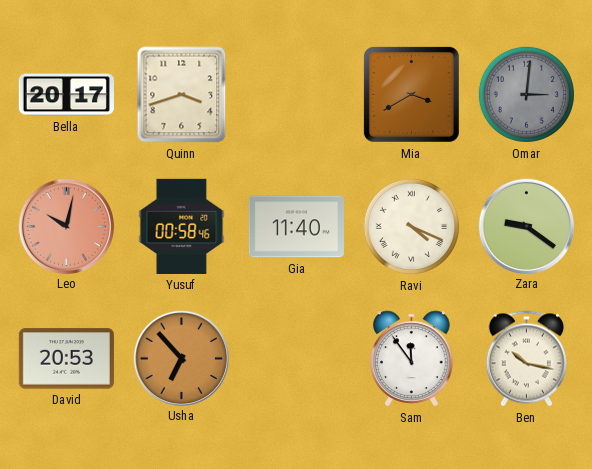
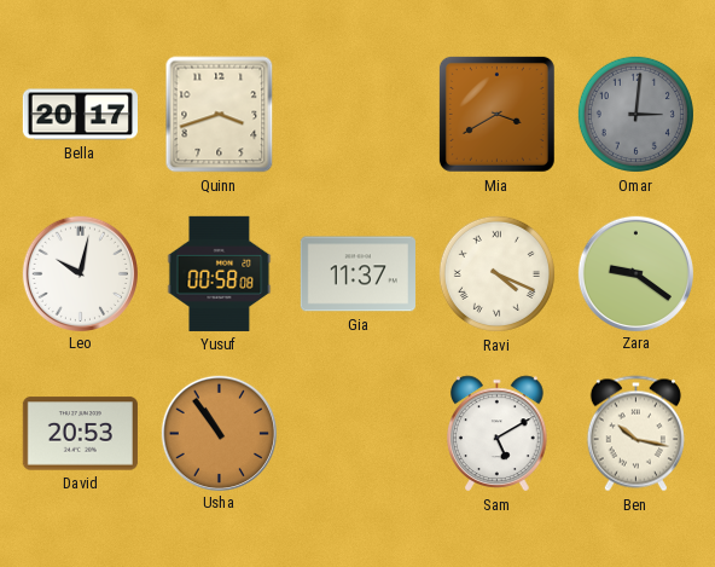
Leo dial: salmon -> white (80, 273)
Yusuf: 00:58:46 -> 00:58:08 (220, 273)
Gia: 11:40 -> 11:37 (357, 274)
Usha: 6:53 -> 10:54 (219, 433)
Sam: 11:54 -> 5:10 (498, 434)
